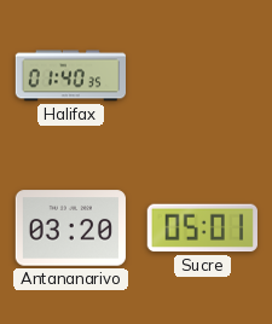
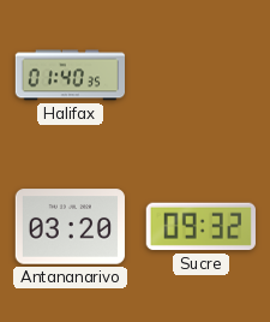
Sucre: 05:01 -> 09:32 (200, 227)
